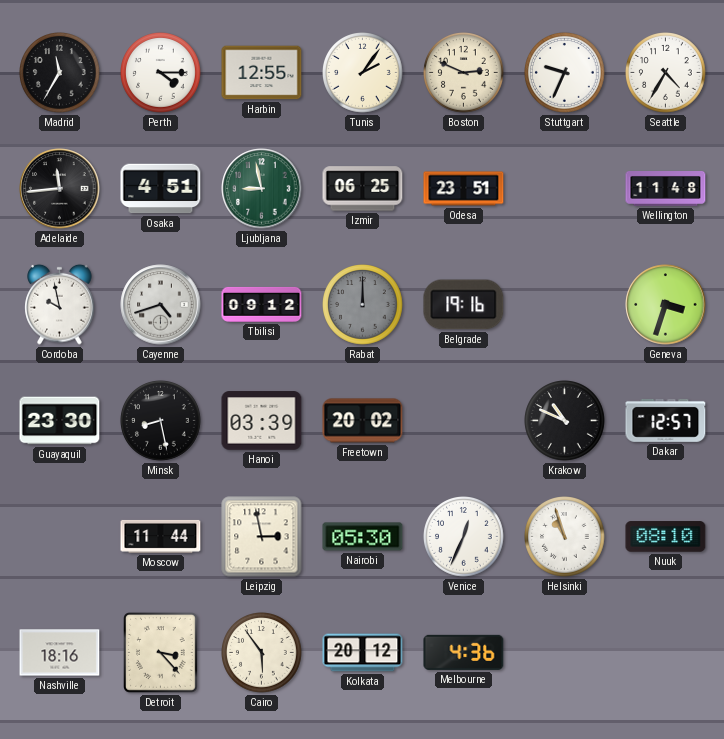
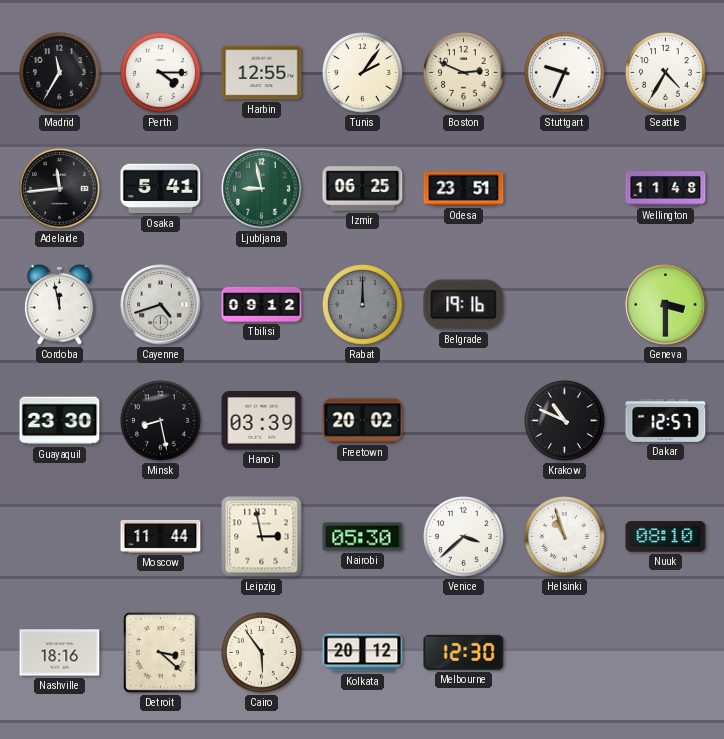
Osaka: 4:51 -> 5:41 (161, 189)
Cordoba: 9:58 -> 11:58 (60, 304)
Geneva: 3:33 -> 3:30 (666, 305)
Venice: 12:34 -> 3:38 (464, 537)
Detroit: 3:23 -> 3:22 (161, 653)
Melbourne: 4:36 -> 12:30 (464, 652)
